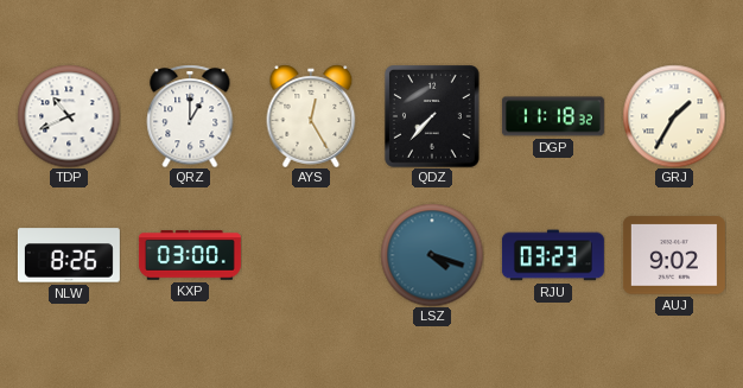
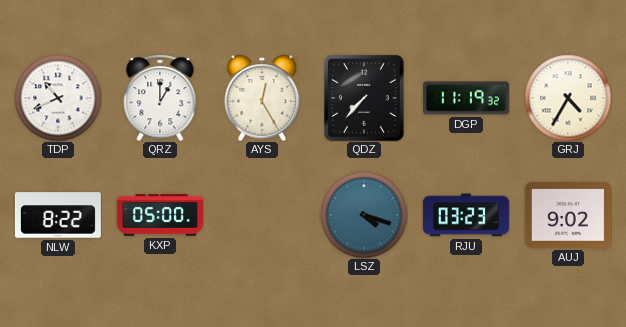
DGP: 11:18 -> 11:19 (466, 98)
GRJ: 1:35 -> 4:35 (568, 98)
NLW: 8:26 -> 8:22 (58, 215)
KXP: 03:00 -> 05:00 (160, 215)
